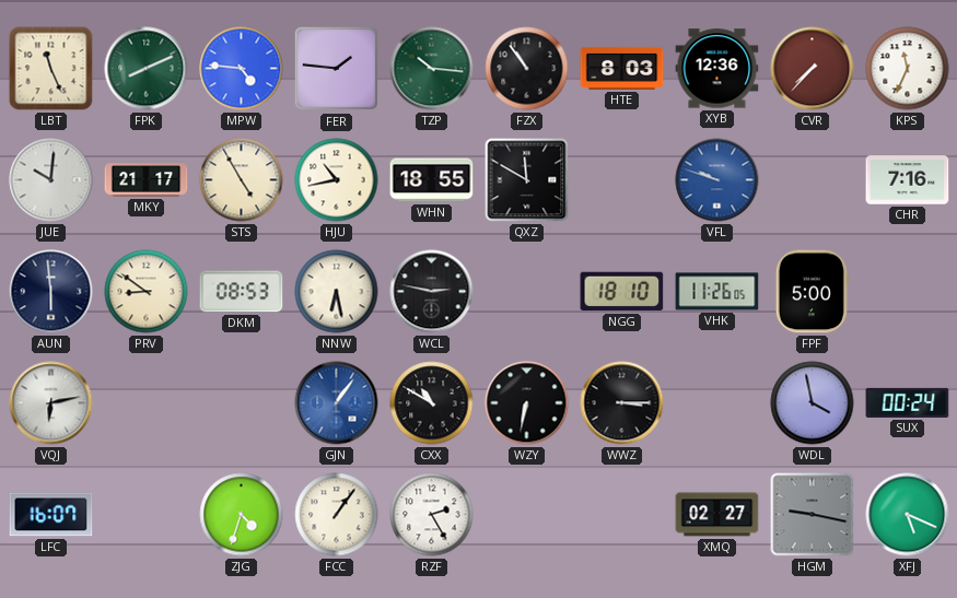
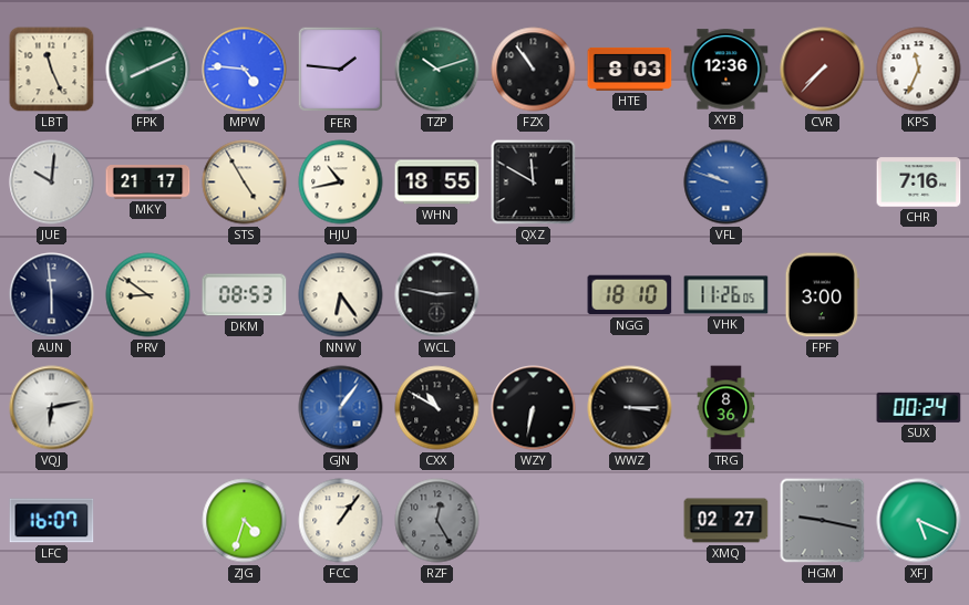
TZP: 10:16 -> 10:12 (437, 70)
NNW: 6:28 -> 6:24 (341, 295)
FPF: 5:00 -> 3:00 (822, 295)
TRG: none -> 8:36 (726, 408)
WDL: 3:58 -> none (813, 403)
RZF: 2:25 -> 12:25 (437, 521)
RZF dial: white -> grey (437, 521)
